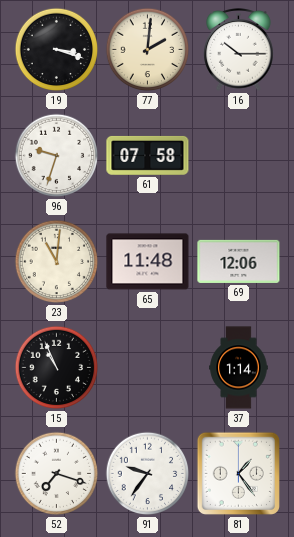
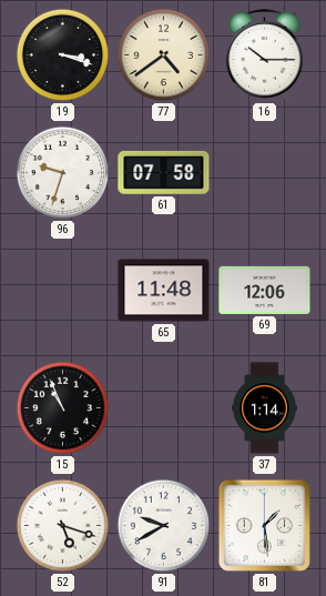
77: 2:01 -> 4:39 (164, 55)
23: 11:01 -> none (57, 262)
52: 7:18 -> 5:18 (63, 526)
91: 9:36 -> 9:40 (164, 526)
81: 1:24 -> 1:29 (264, 525)
